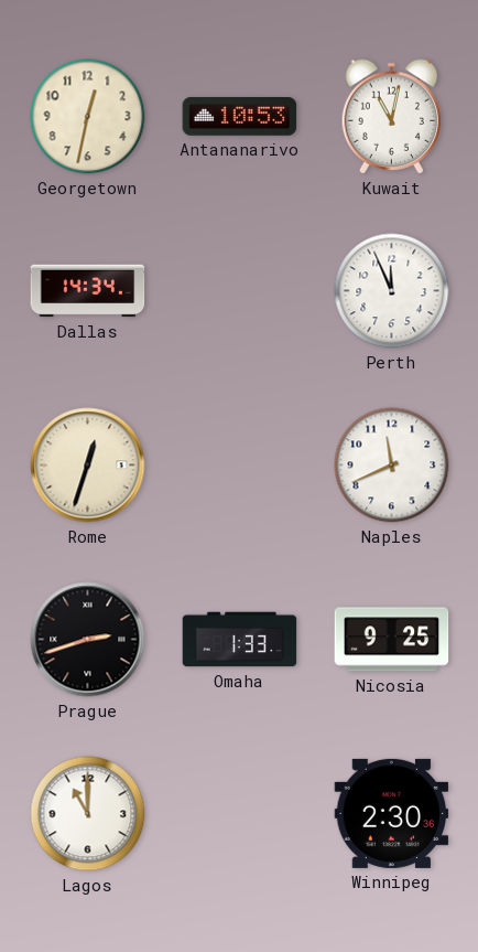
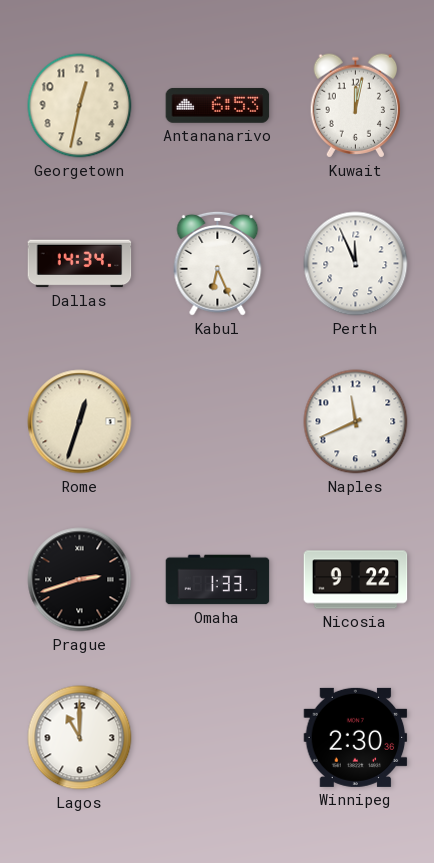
Antananarivo: 10:53 -> 6:53 (218, 106)
Kuwait: 11:02 -> 12:02 (355, 106)
Kabul: none -> 6:26 (218, 263)
Nicosia: 9:25 -> 9:22 (356, 580)
